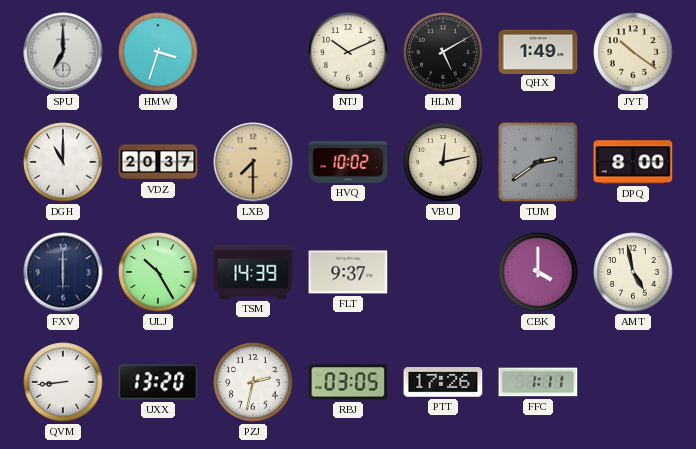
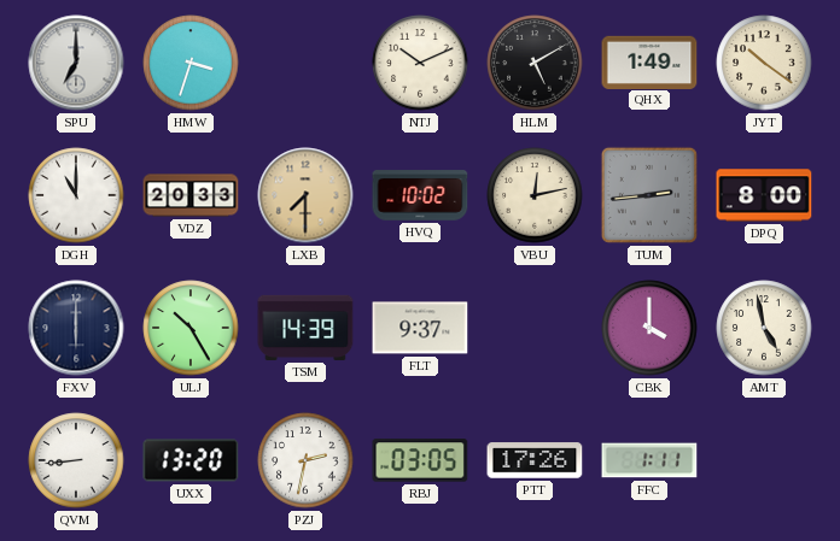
VDZ: 20:37 -> 20:33 (191, 195)
TUM: 2:39 -> 2:44 (649, 195)
